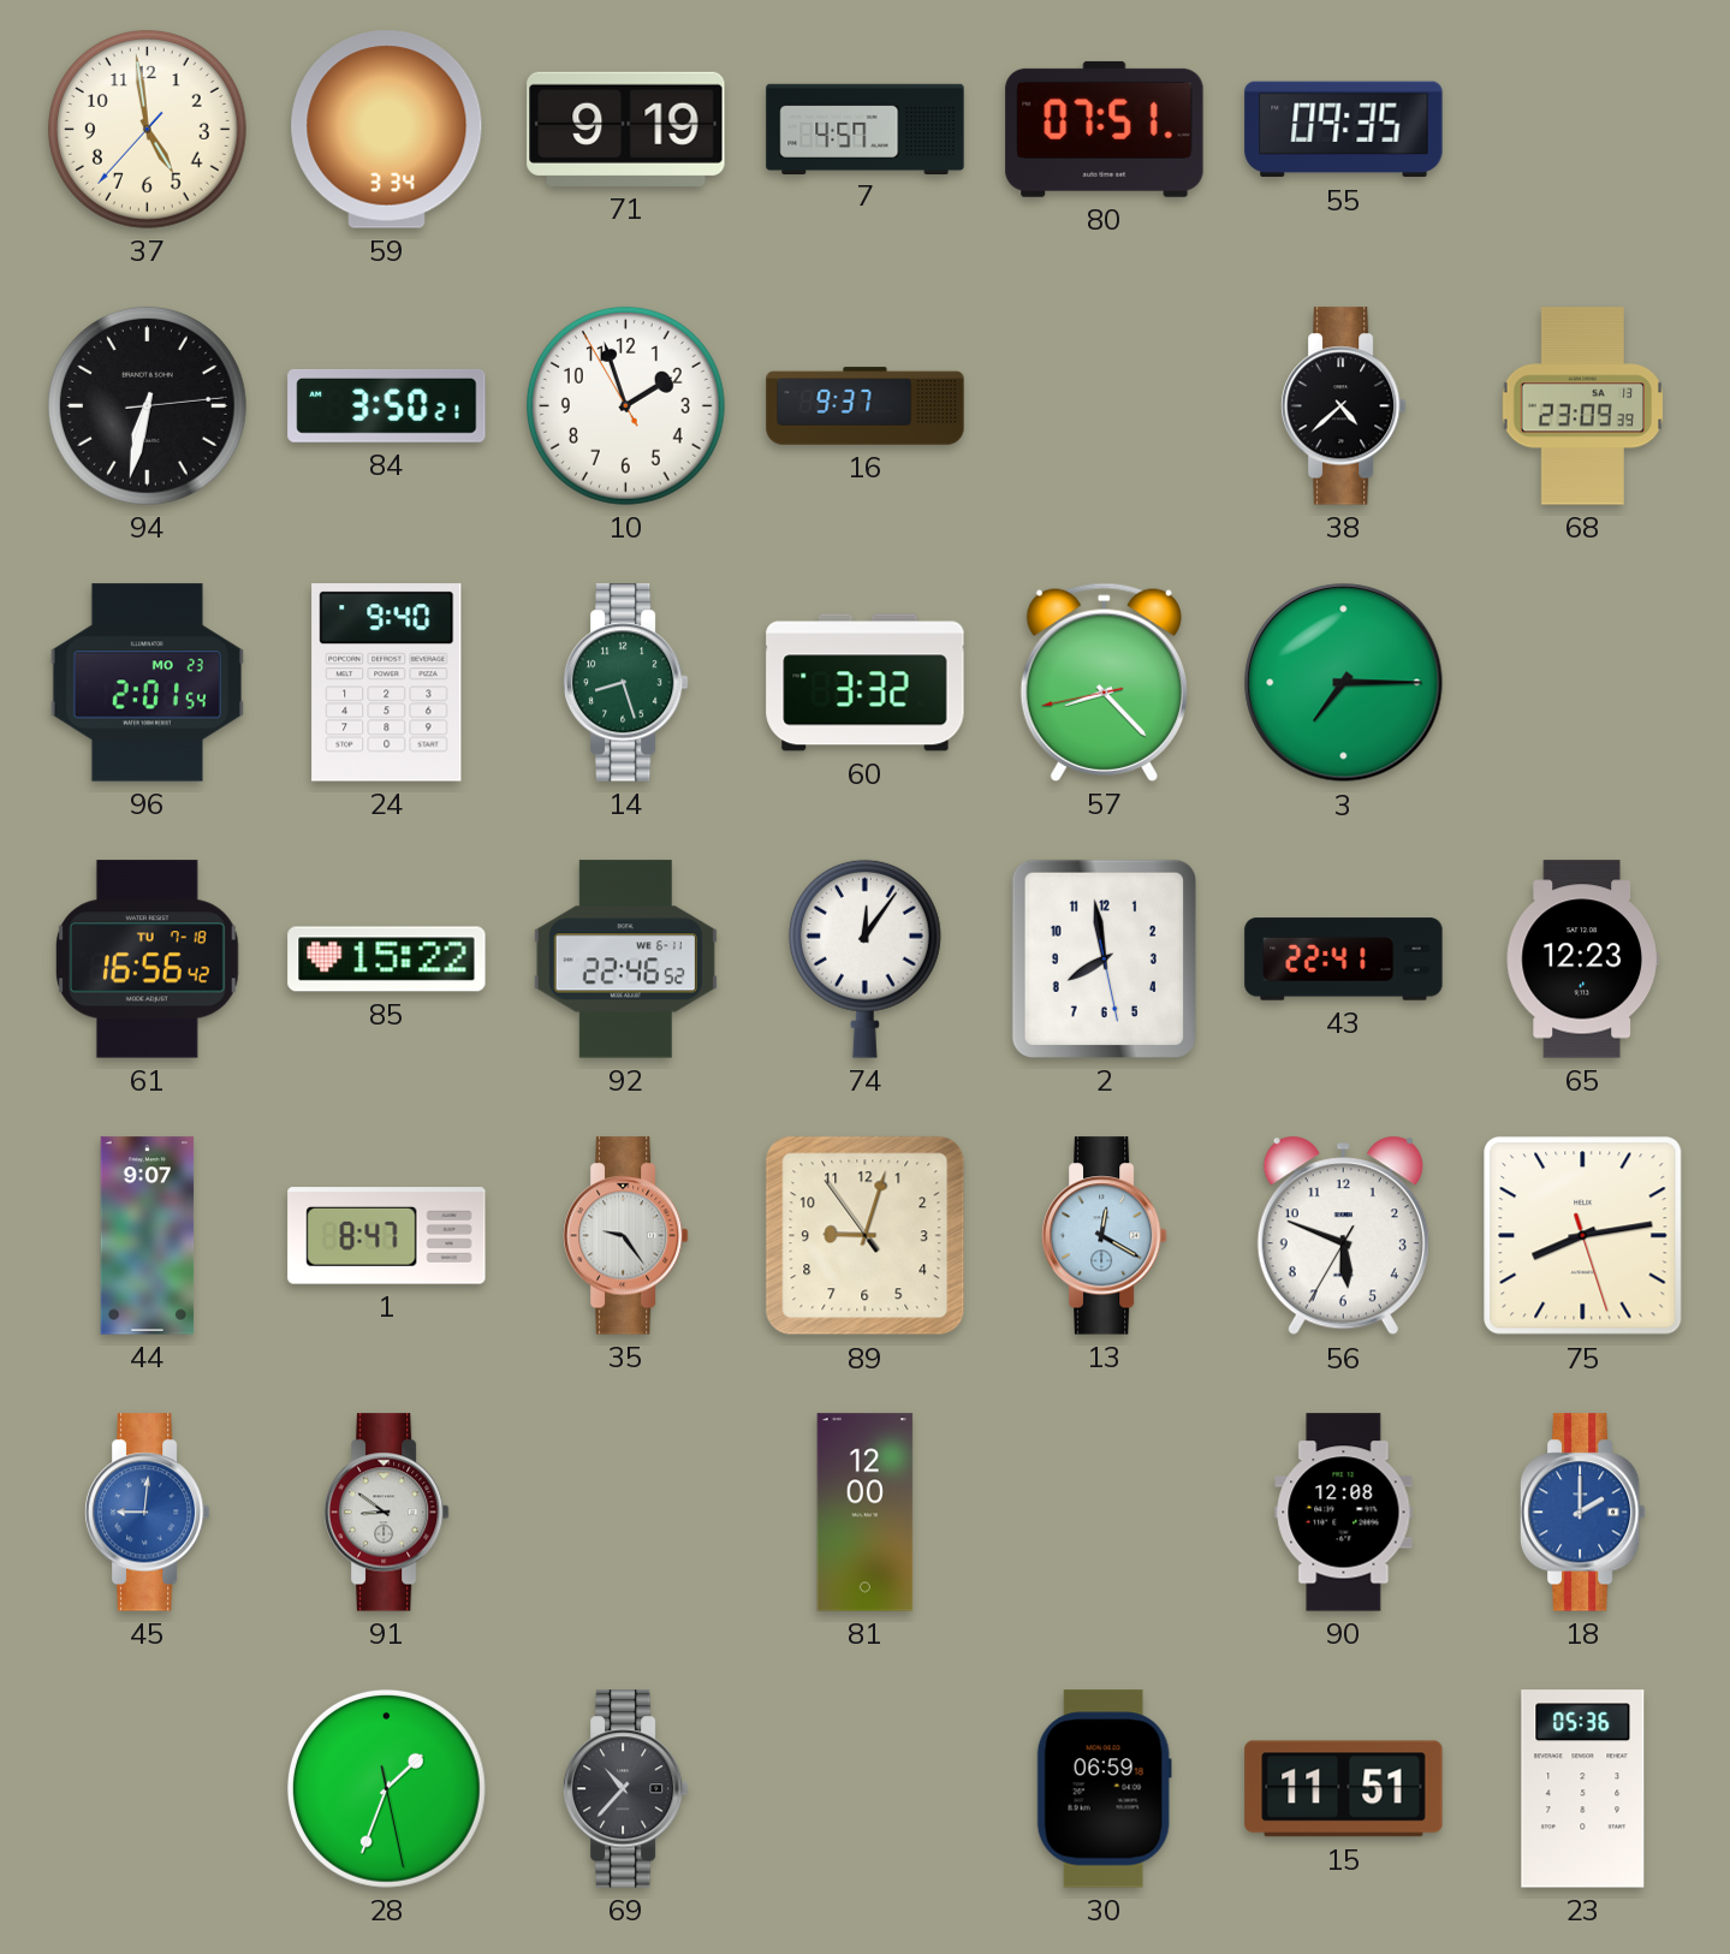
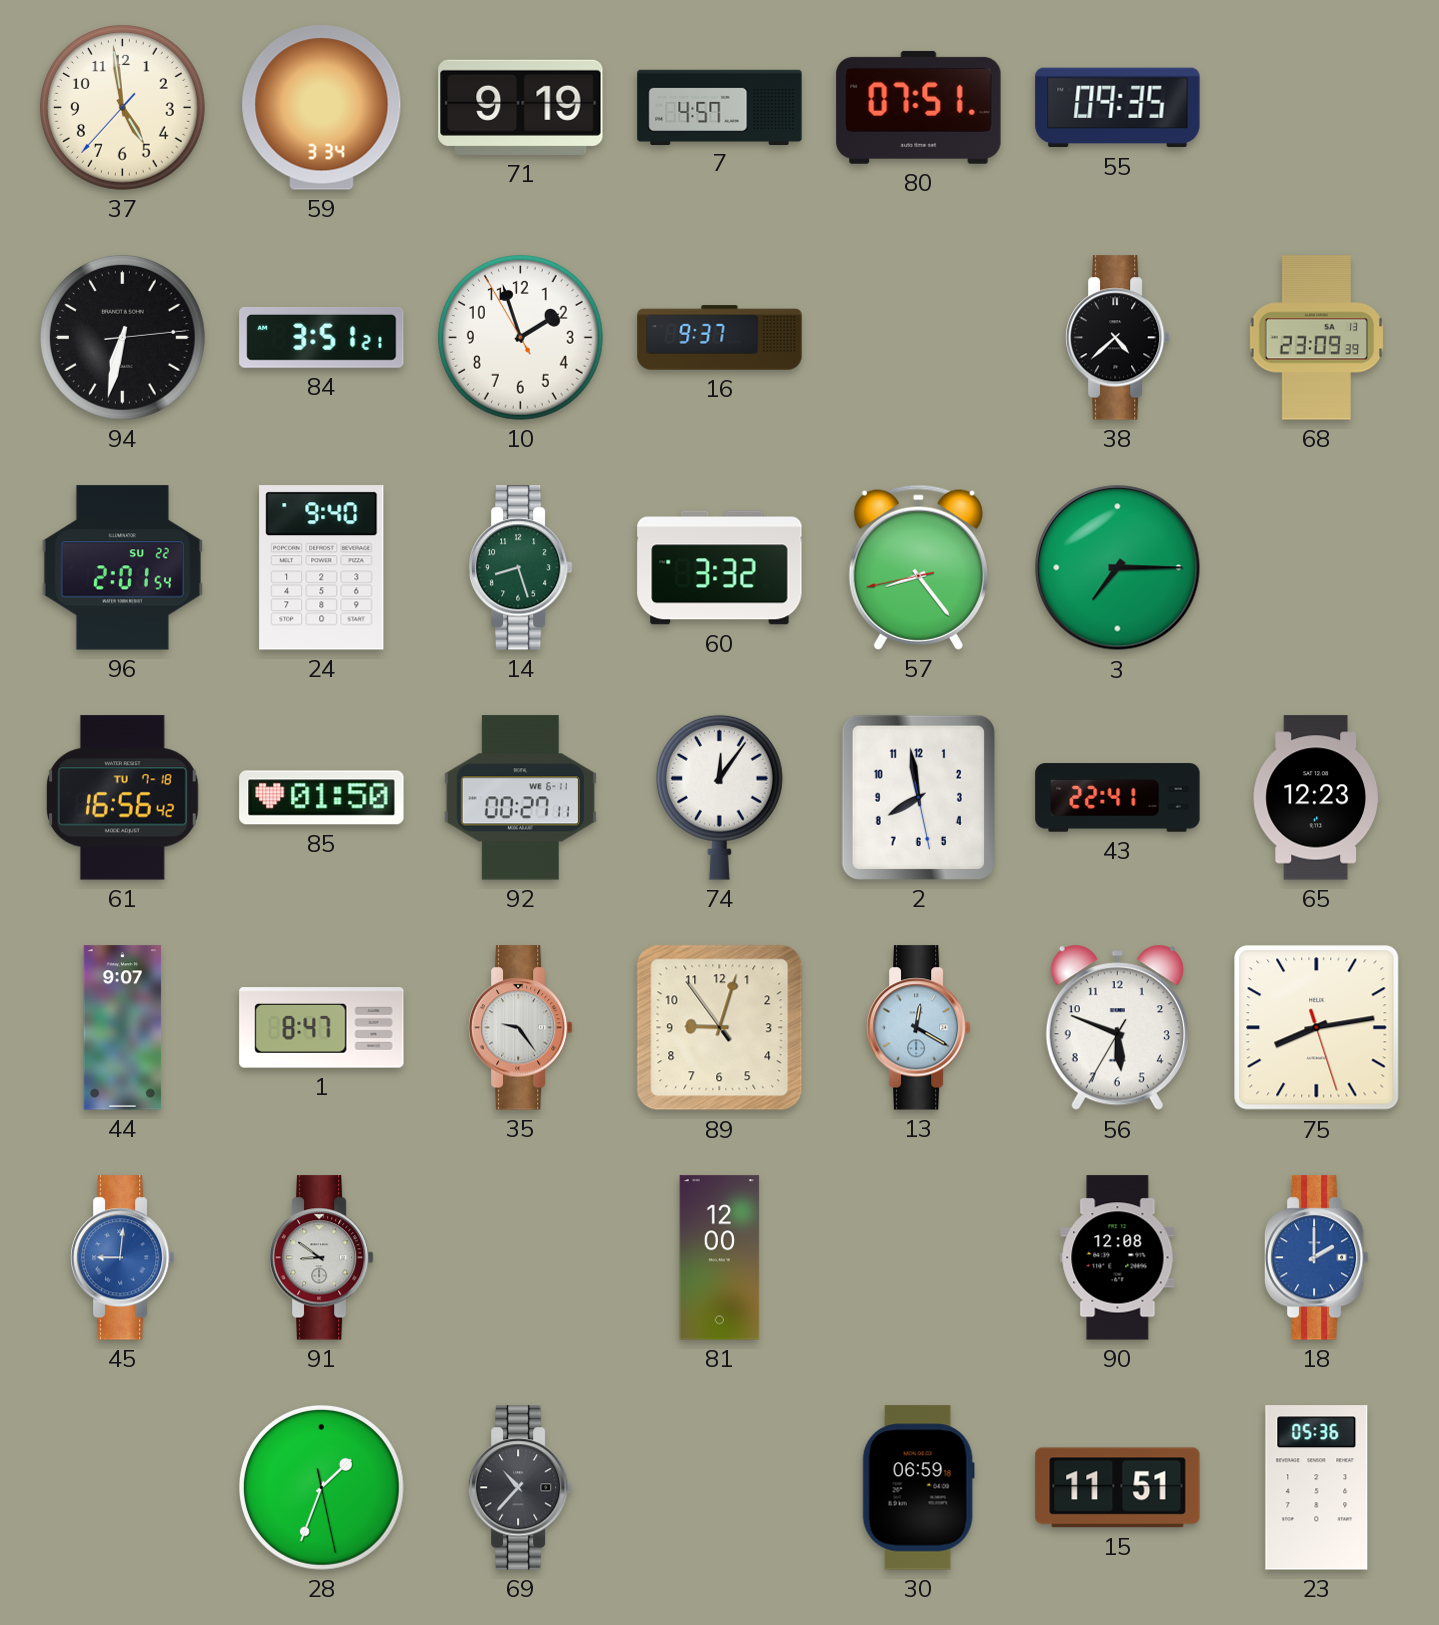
84: 3:50 -> 3:51 (322, 337)
96 date: MO 23 -> SU 22 (122, 568)
57: 8:22 -> 8:23 (918, 567)
85: 15:22 -> 01:50 (322, 798)
92: 22:46 -> 00:27 (520, 798)
